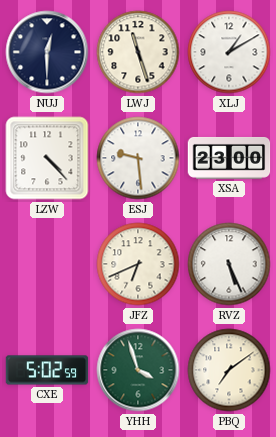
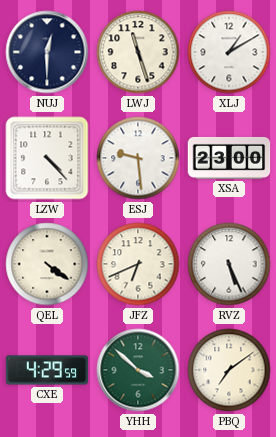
QEL: none -> 4:21 (47, 264)
CXE: 5:02 -> 4:29 (47, 370)
YHH: 3:57 -> 3:52 (138, 370)
